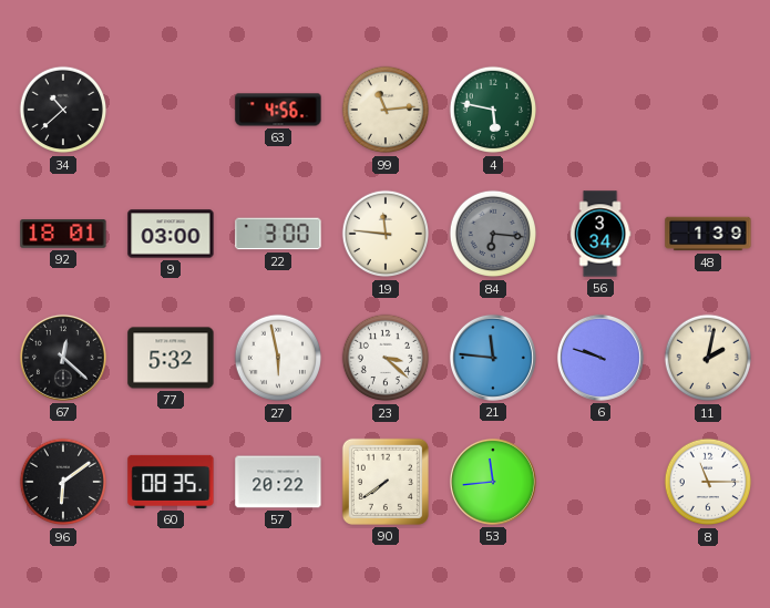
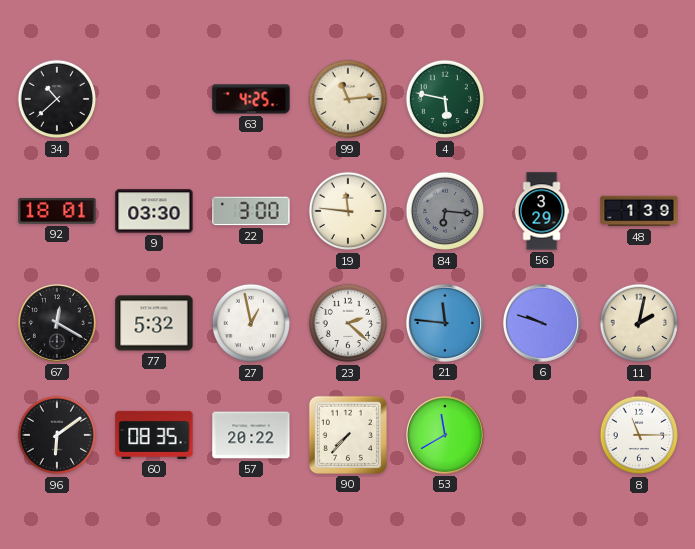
63: 4:56 -> 4:25 (251, 99)
9: 03:00 -> 03:30 (154, 211)
56: 3:34 -> 3:29 (542, 211)
67: 12:22 -> 12:20 (57, 323)
27: 5:58 -> 12:58 (251, 323)
23: 3:22 -> 2:22 (348, 323)
90: 7:39 -> 7:37 (348, 435)
53: 11:44 -> 11:40 (445, 435)
